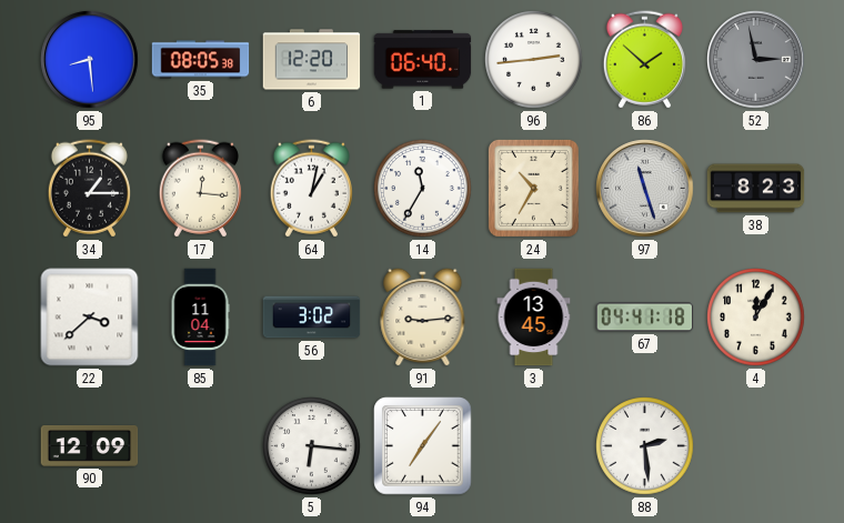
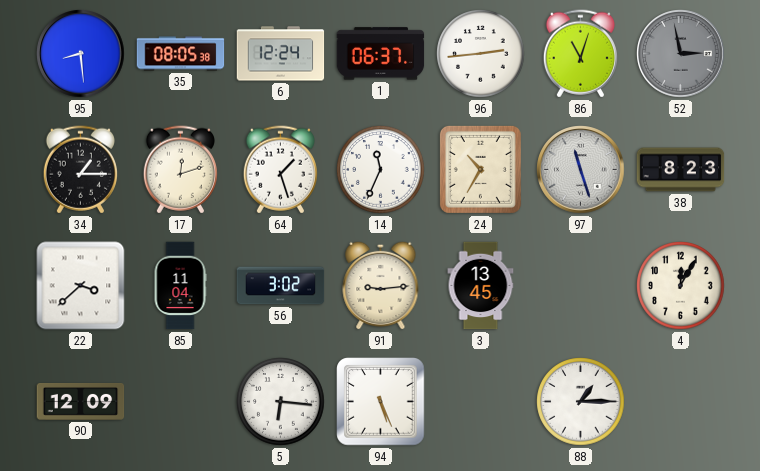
6: 12:20 -> 12:24 (281, 54)
1: 06:40 -> 06:37 (381, 54)
86: 1:52 -> 11:03 (580, 54)
17: 12:16 -> 12:12 (180, 170)
64: 1:02 -> 1:27 (280, 170)
14: 11:35 -> 11:34 (381, 170)
67: 04:41 -> none (645, 318)
94: 7:06 -> 5:26 (381, 402)
88: 2:29 -> 1:15 (581, 402)
